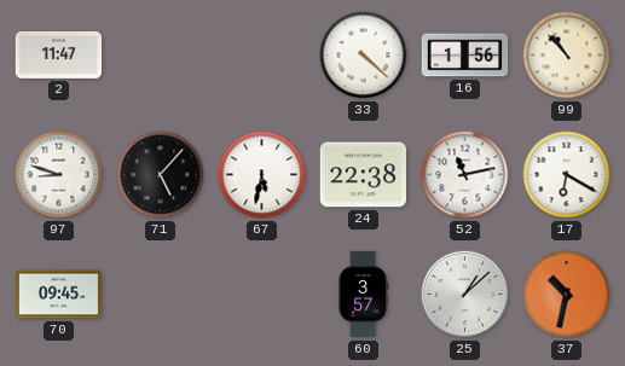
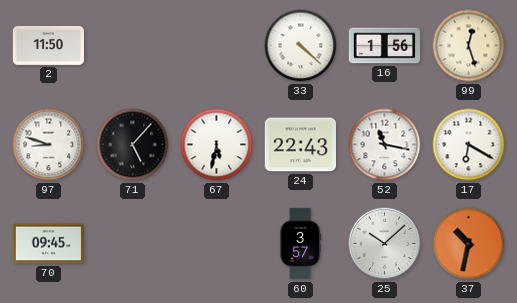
2: 11:47 -> 11:50 (48, 45)
99: 10:53 -> 12:27 (469, 46)
24: 22:38 -> 22:43 (300, 145)
52: 11:13 -> 11:17 (385, 145)
25: 1:08 -> 10:08 (385, 244)
